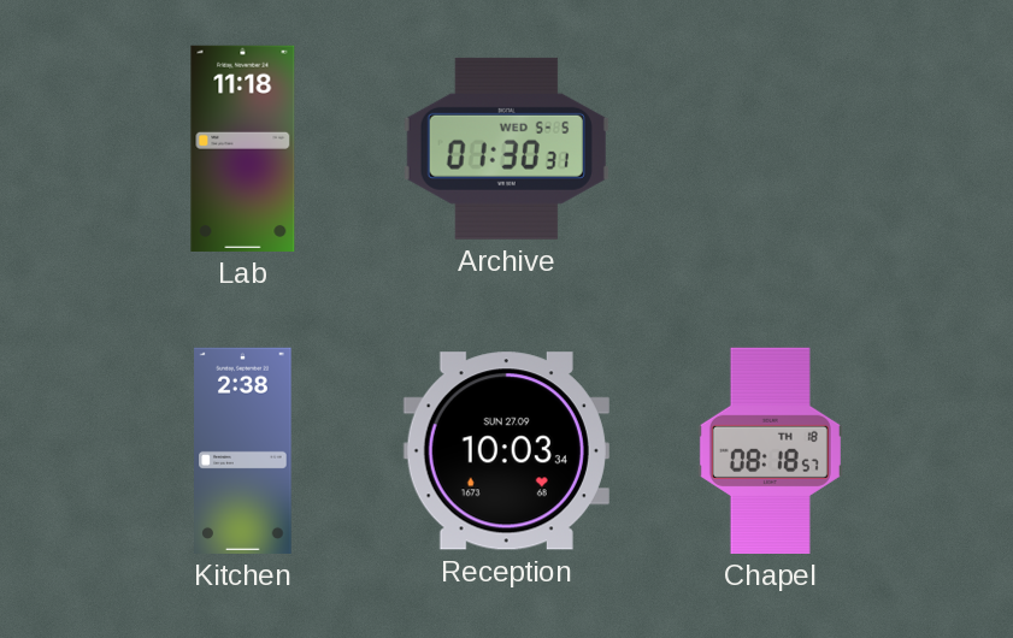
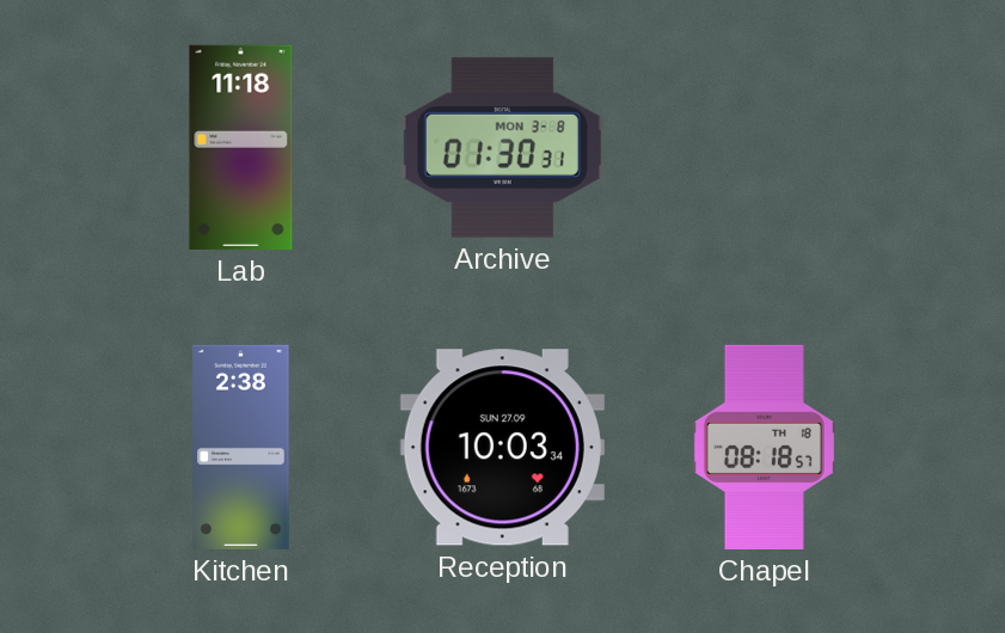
Archive date: WED 5-5 -> MON 3-8 (502, 147)
